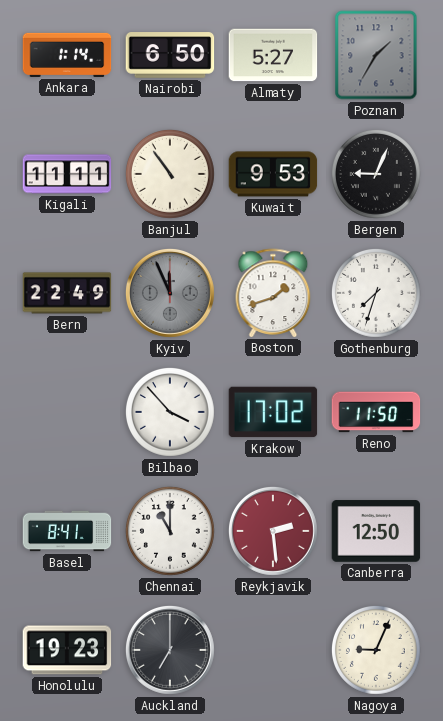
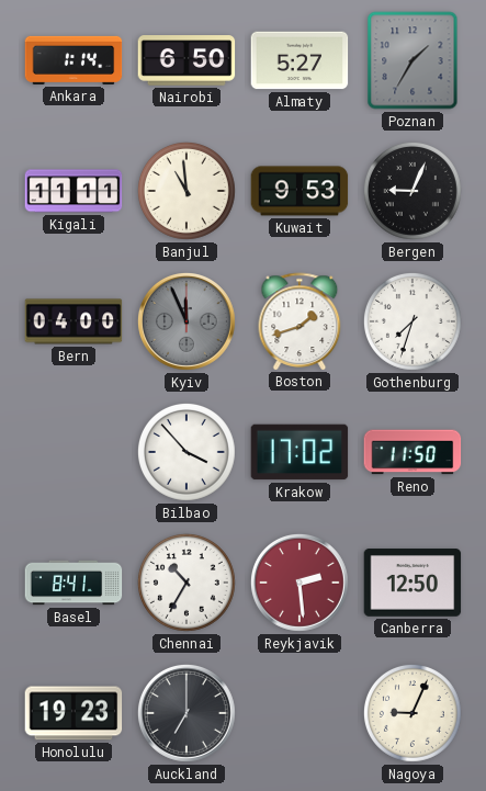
Banjul: 10:54 -> 10:59 (187, 191)
Bern: 22:49 -> 04:00 (74, 321)
Chennai: 11:00 -> 10:35 (187, 583)
